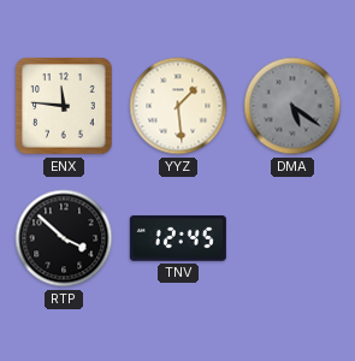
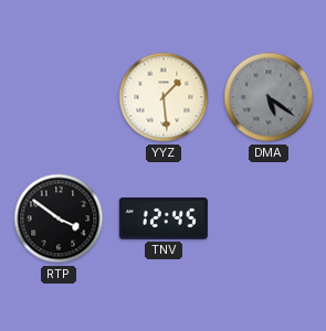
ENX: 11:46 -> none (64, 106)
RTP: 3:52 -> 3:51 (59, 218)
